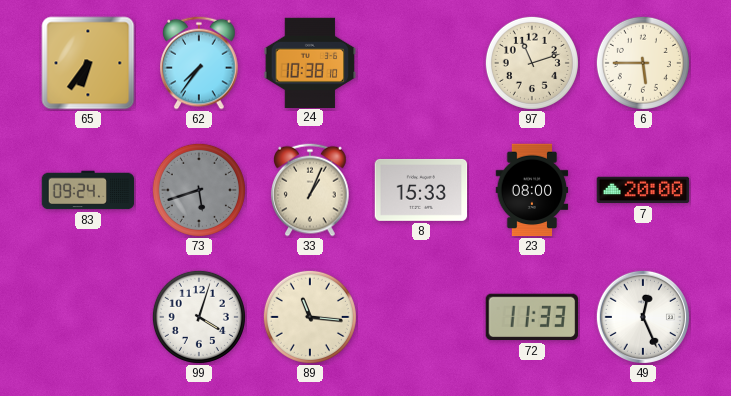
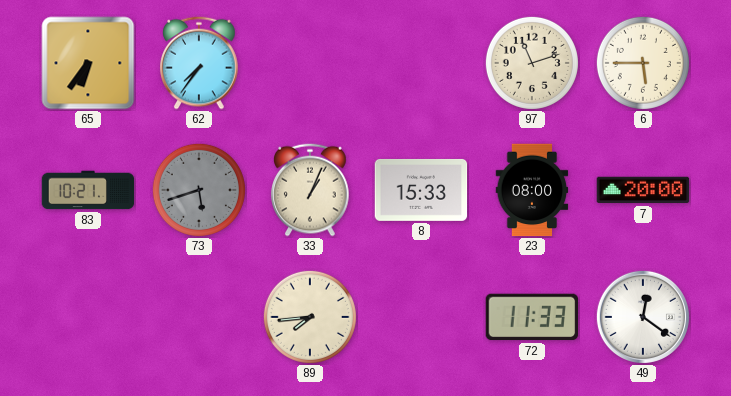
24: 10:38 -> none (310, 62)
83: 09:24 -> 10:21 (88, 190)
99: 4:03 -> none (199, 317)
89: 11:16 -> 7:44 (310, 317)
49: 12:26 -> 12:21 (643, 317)
